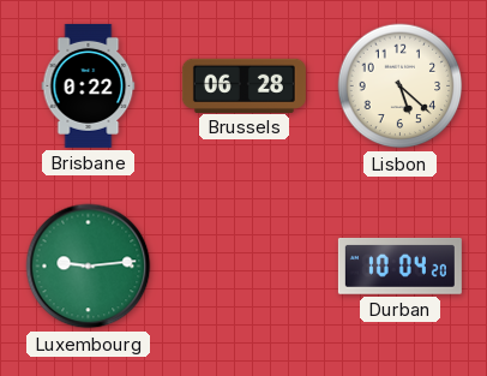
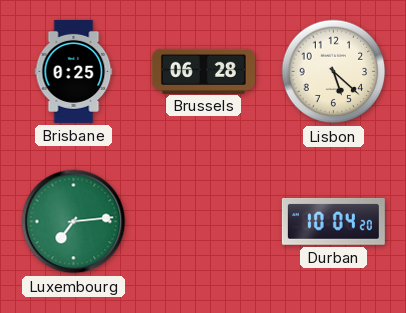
Brisbane: 0:22 -> 0:25 (74, 71)
Luxembourg: 9:14 -> 7:14 (74, 222)
